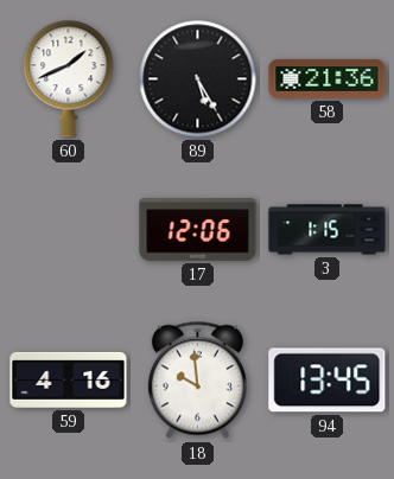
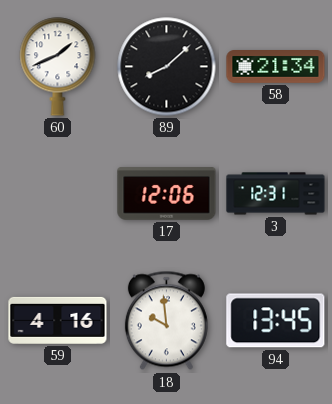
89: 5:25 -> 8:08 (167, 67)
58: 21:36 -> 21:34 (276, 67)
3: 1:15 -> 12:31 (276, 194)
